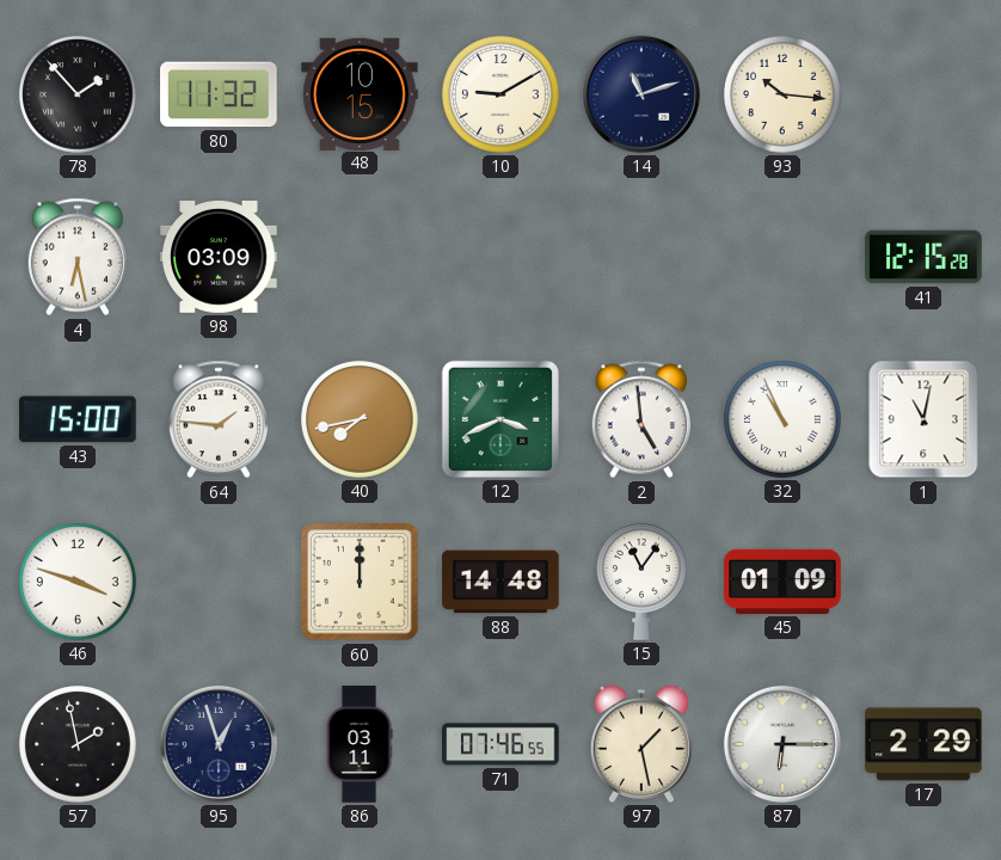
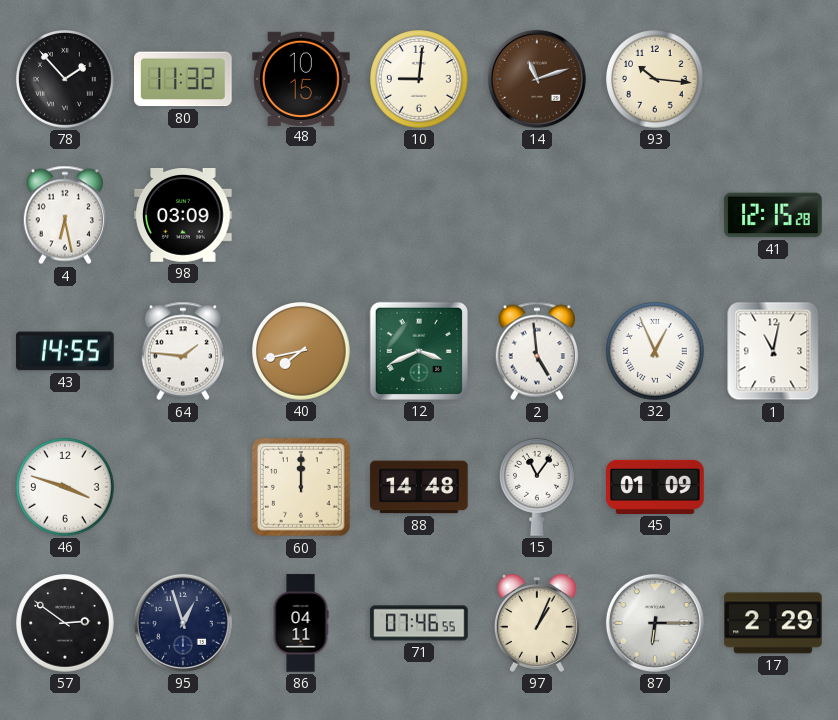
10: 9:10 -> 9:01 (419, 79)
14 dial: navy -> brown (537, 79)
43: 15:00 -> 14:55 (65, 351)
32: 10:56 -> 12:56 (655, 351)
57: 1:58 -> 2:51 (65, 623)
86: 03:11 -> 04:11 (301, 623)
97: 1:28 -> 1:04 (537, 623)
